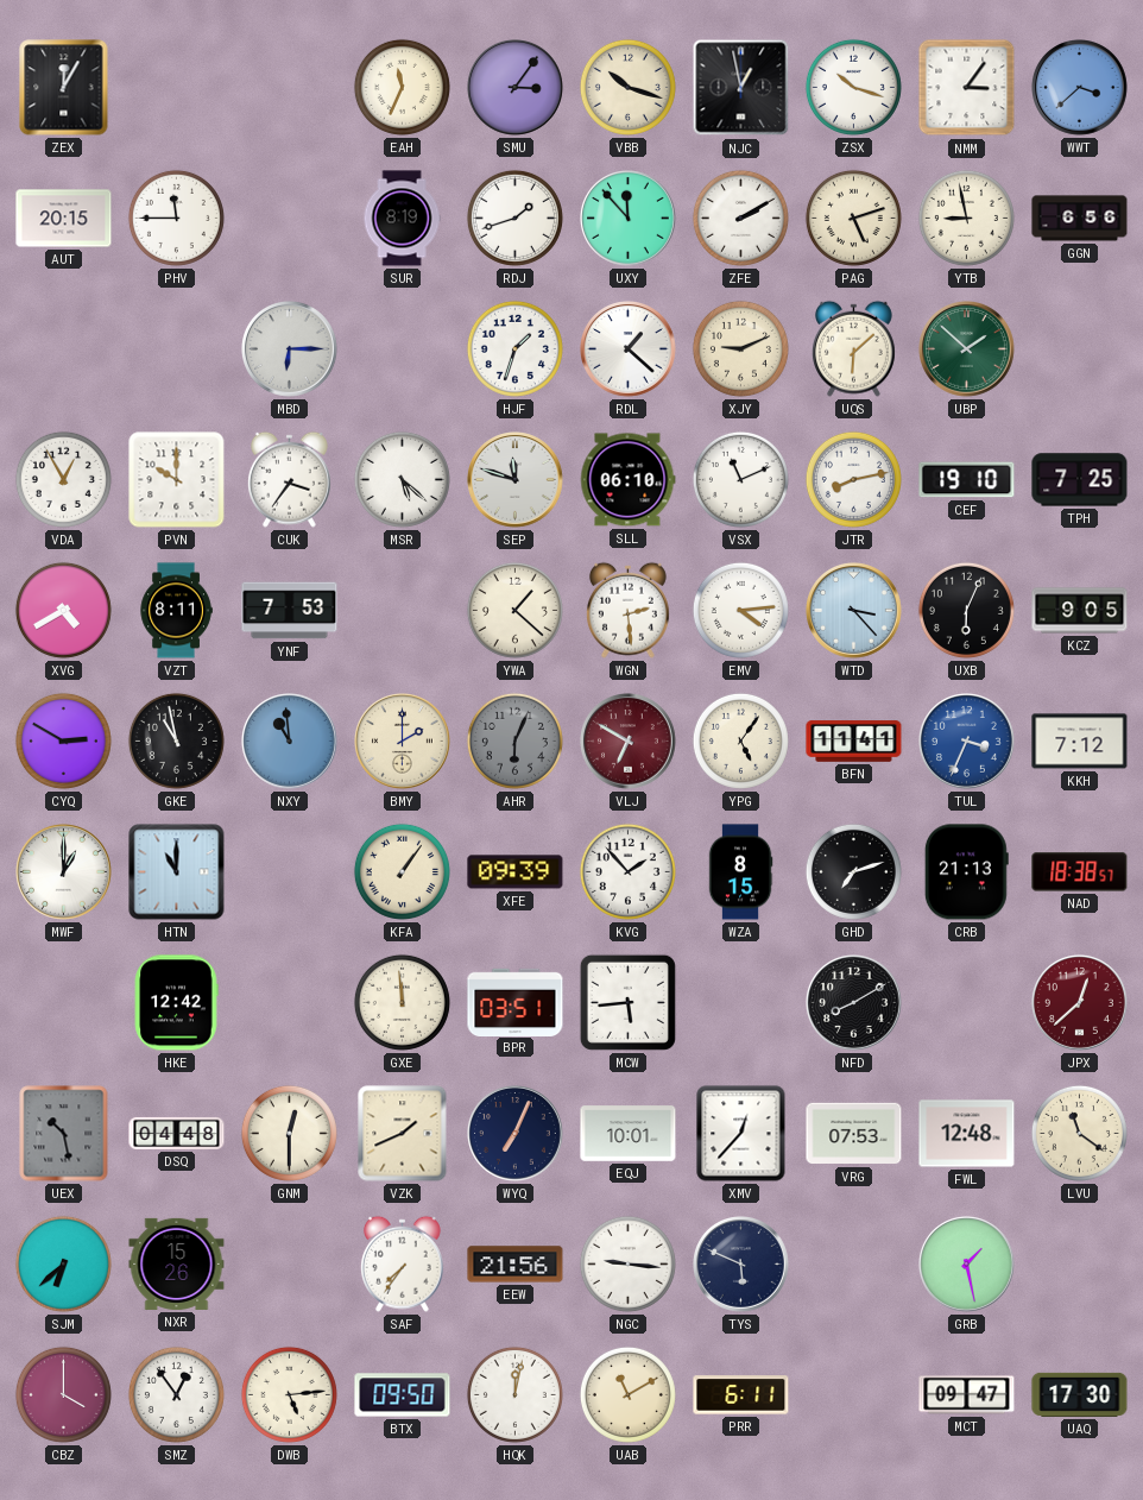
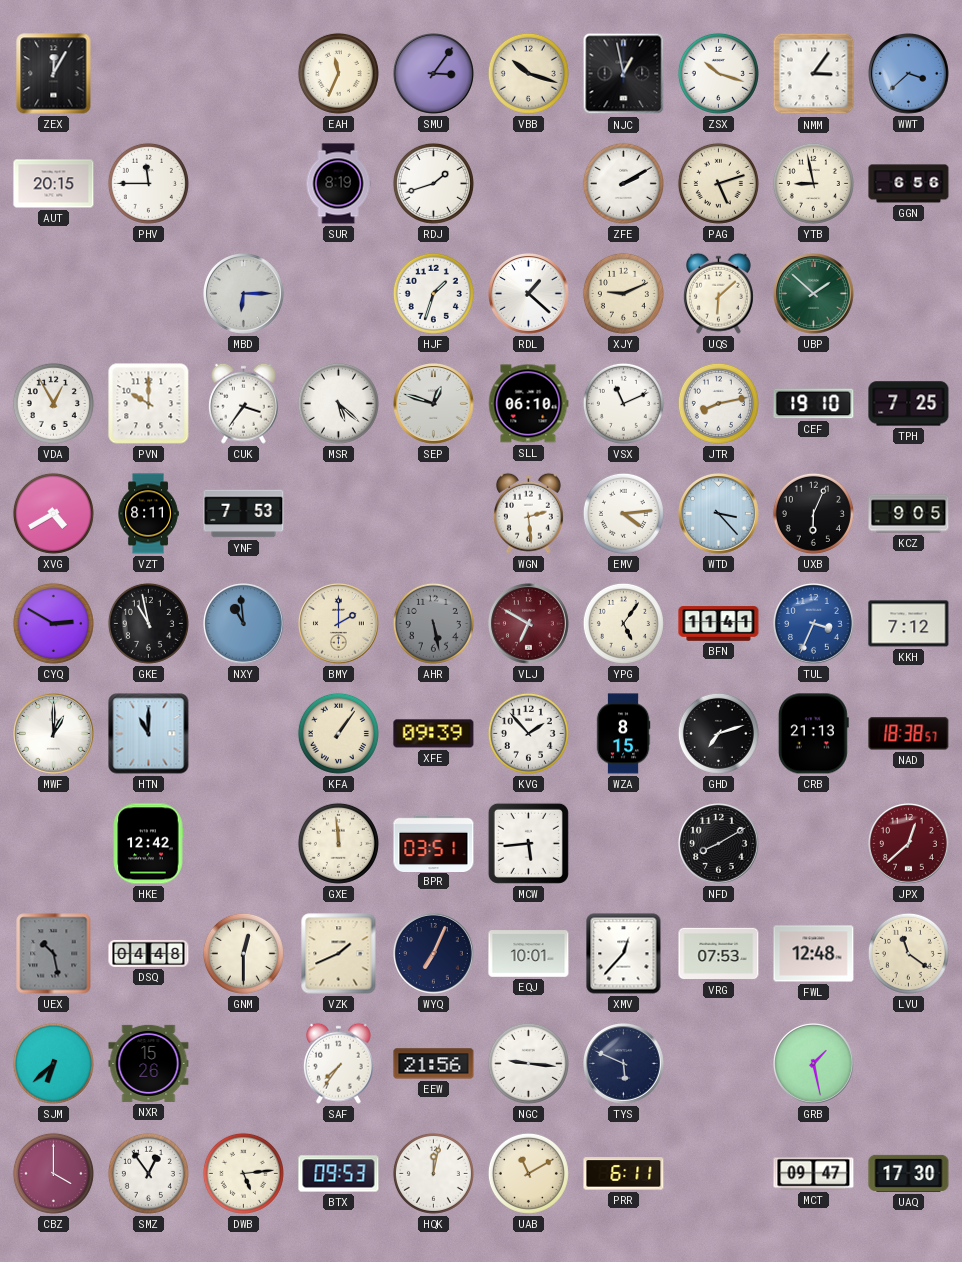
UXY: 11:53 -> none (629, 219)
SEP: 11:48 -> 12:48 (434, 404)
YWA: 1:22 -> none (514, 610)
AHR: 6:04 -> 5:28 (433, 623)
BTX: 09:50 -> 09:53 (339, 1174)
